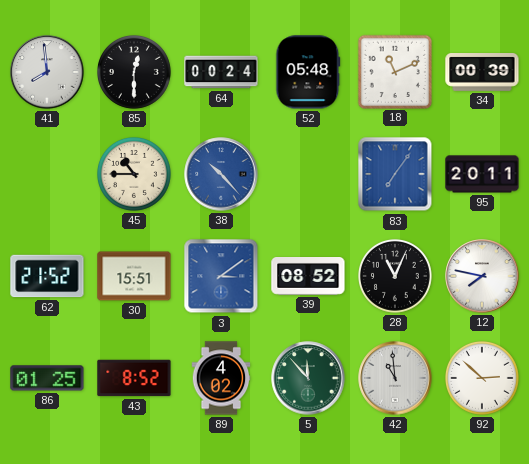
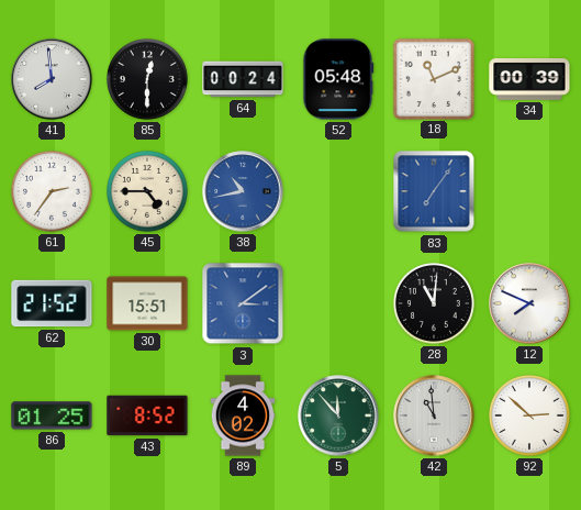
61: none -> 2:36 (53, 192)
45: 10:45 -> 4:45 (148, 192)
38: 10:23 -> 10:43 (243, 191)
95: 20:11 -> none (482, 174)
39: 08:52 -> none (308, 277)
28: 11:04 -> 11:01 (435, 304)
12: 7:47 -> 7:49 (529, 303)
